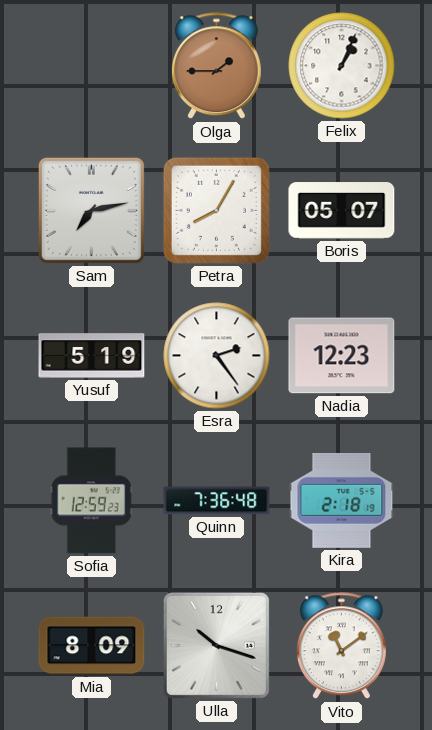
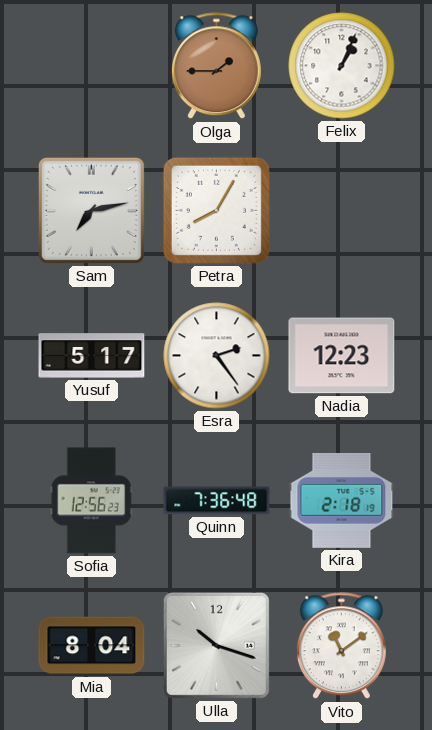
Boris: 05:07 -> none (342, 211)
Yusuf: 5:19 -> 5:17 (92, 356)
Sofia: 12:59 -> 12:56 (91, 501)
Mia: 8:09 -> 8:04 (92, 646)
